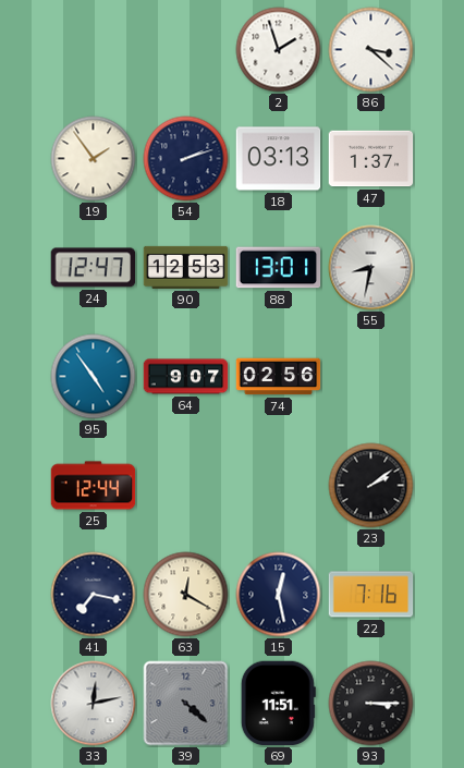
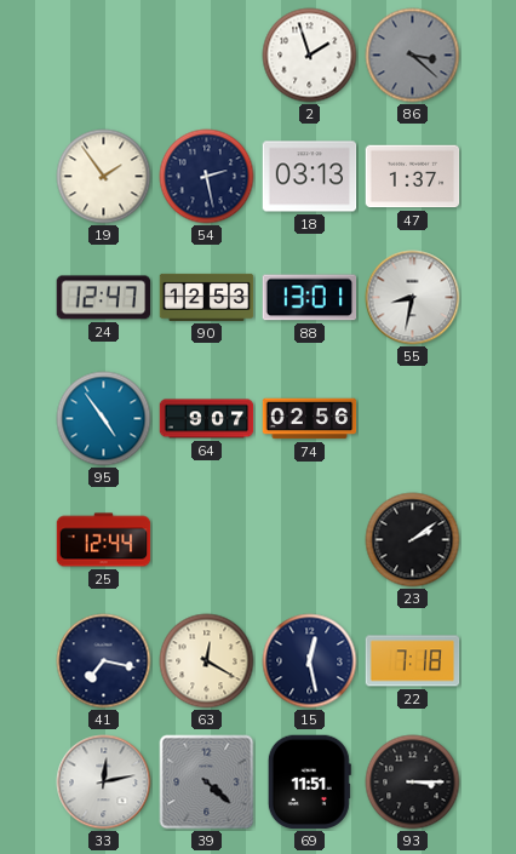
86 dial: white -> grey (413, 56)
54: 2:12 -> 2:28 (207, 177)
22: 7:16 -> 7:18 (413, 661)
